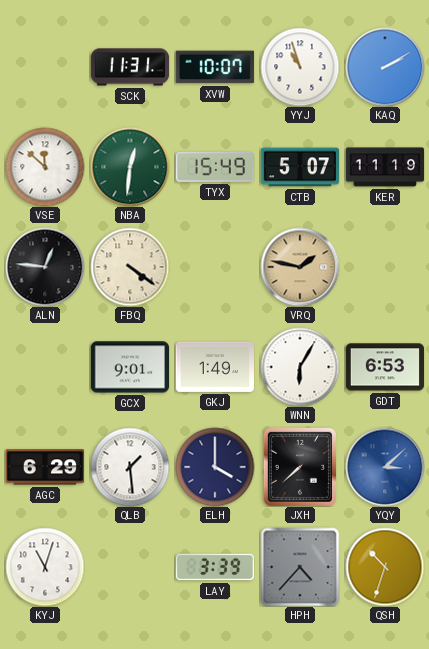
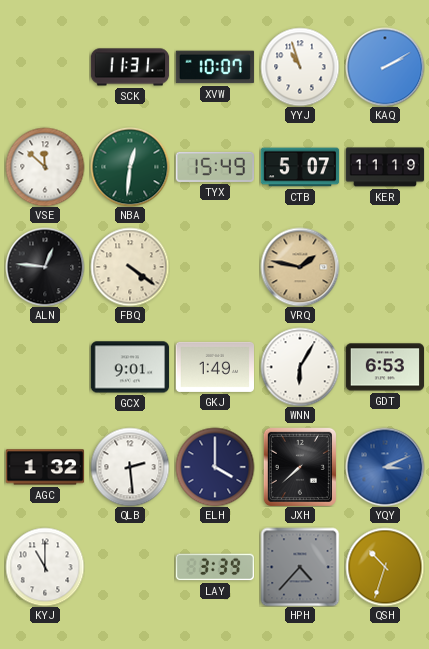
AGC: 6:29 -> 1:32 (44, 467)
QLB: 1:29 -> 2:29 (130, 467)
YQY: 3:08 -> 3:11 (385, 467)
KYJ: 11:03 -> 11:00 (45, 567)
